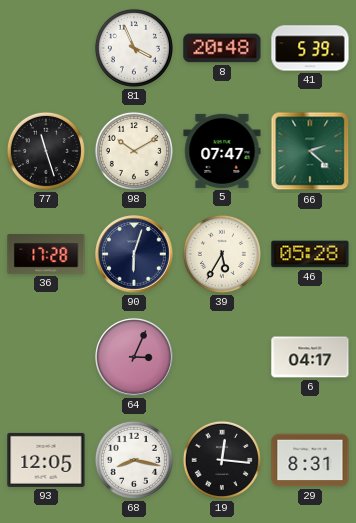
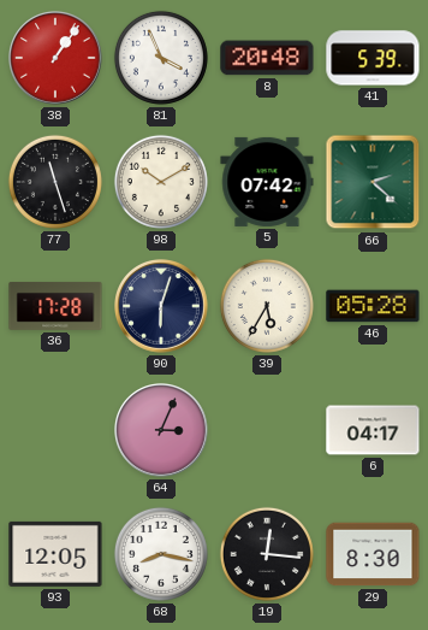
38: none -> 1:06 (57, 59)
5: 07:47 -> 07:42 (267, 182)
29: 8:31 -> 8:30 (373, 554)
